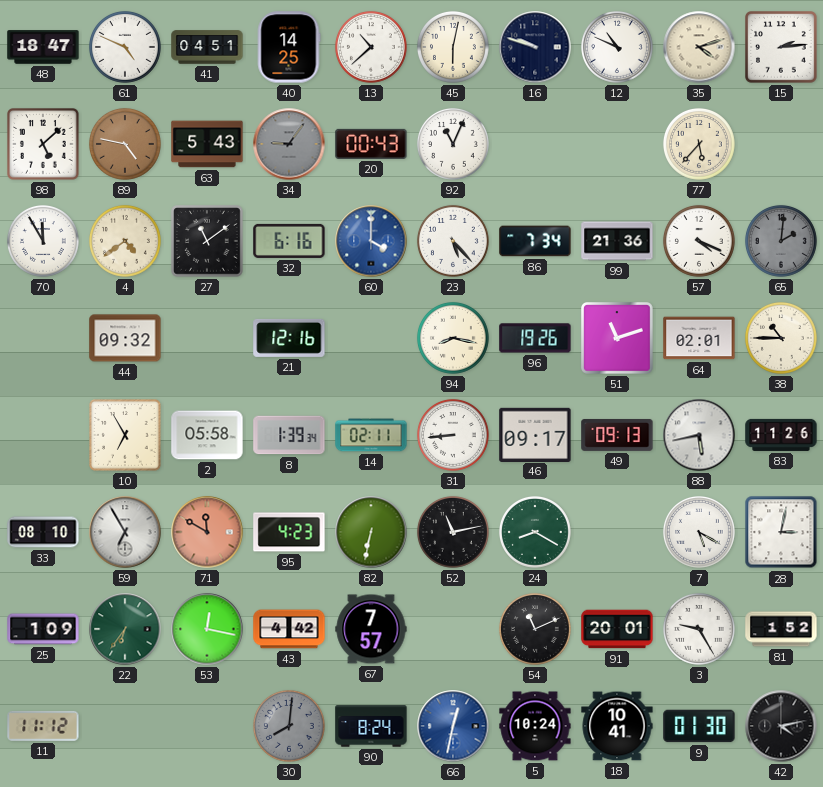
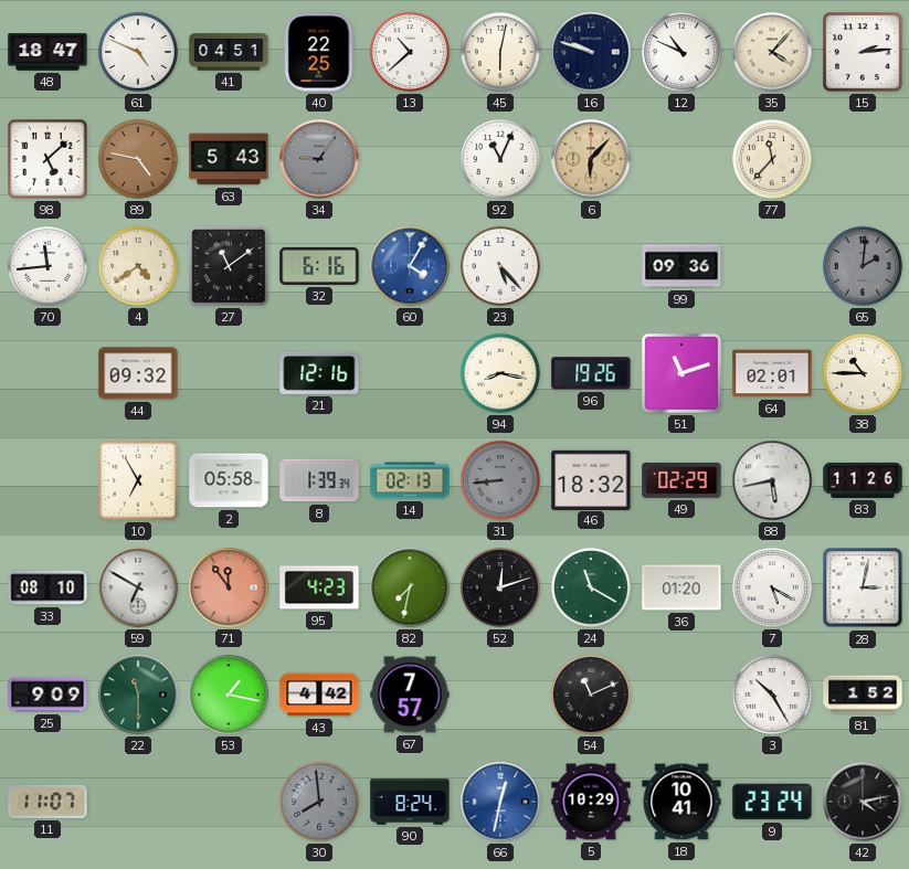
40: 14:25 -> 22:25 (319, 52)
35: 4:12 -> 4:07 (772, 52)
20: 00:43 -> none (371, 144)
6: none -> 6:07 (591, 159)
77: 5:37 -> 11:37 (772, 159)
70: 11:55 -> 11:44 (47, 266)
60: 4:00 -> 4:05 (410, 266)
86: 7:34 -> none (535, 241)
99: 21:36 -> 09:36 (681, 266)
57: 4:19 -> none (699, 241)
14: 02:11 -> 02:13 (410, 480)
31 dial: white -> grey (500, 480)
46: 09:17 -> 18:32 (591, 479)
49: 09:13 -> 02:29 (681, 480)
59: 6:55 -> 6:50 (138, 587)
71: 11:50 -> 11:54 (229, 587)
82: 6:32 -> 7:32 (410, 587)
52: 11:13 -> 12:12 (500, 587)
24: 8:20 -> 11:20 (591, 587)
36: none -> 01:20 (681, 587)
25: 1:09 -> 9:09 (47, 695)
22: 6:36 -> 11:30 (138, 695)
53: 12:17 -> 1:17 (229, 695)
91: 20:01 -> none (617, 629)
3: 9:25 -> 10:25 (772, 695)
11: 11:12 -> 11:07 (47, 802)
30: 8:01 -> 7:59 (319, 802)
5: 10:24 -> 10:29 (591, 802)
9: 01:30 -> 23:24 (772, 802)
